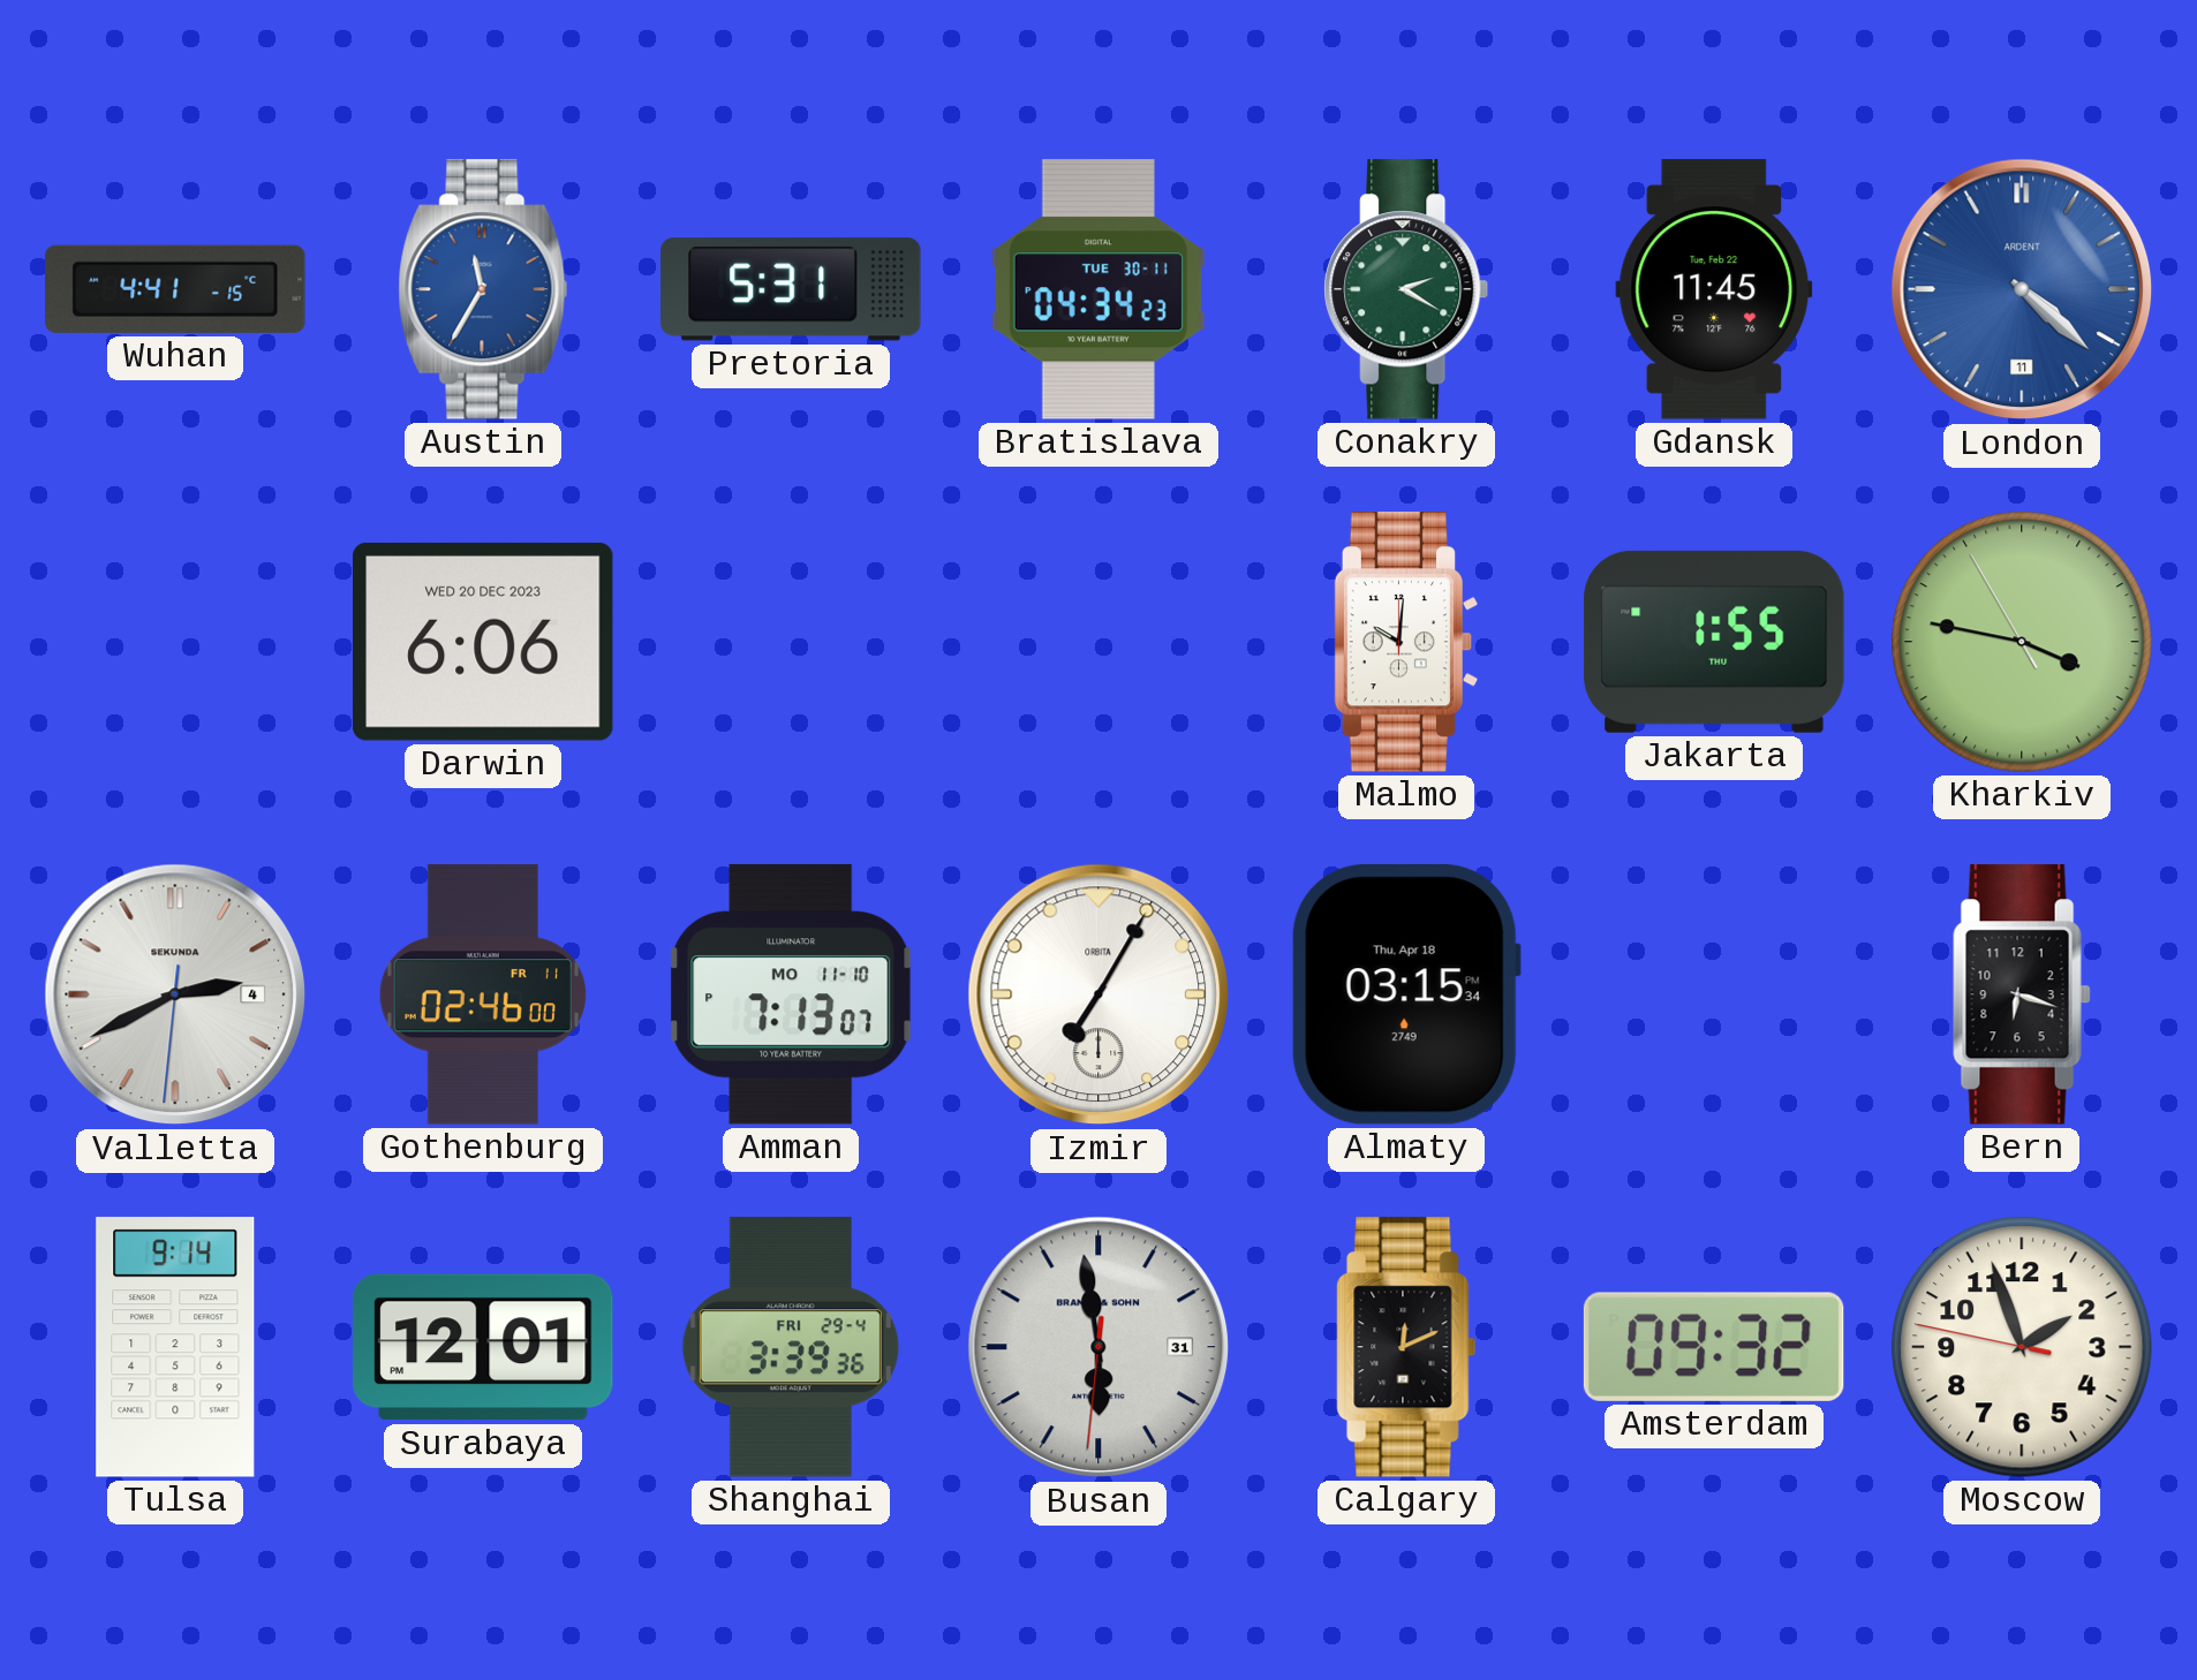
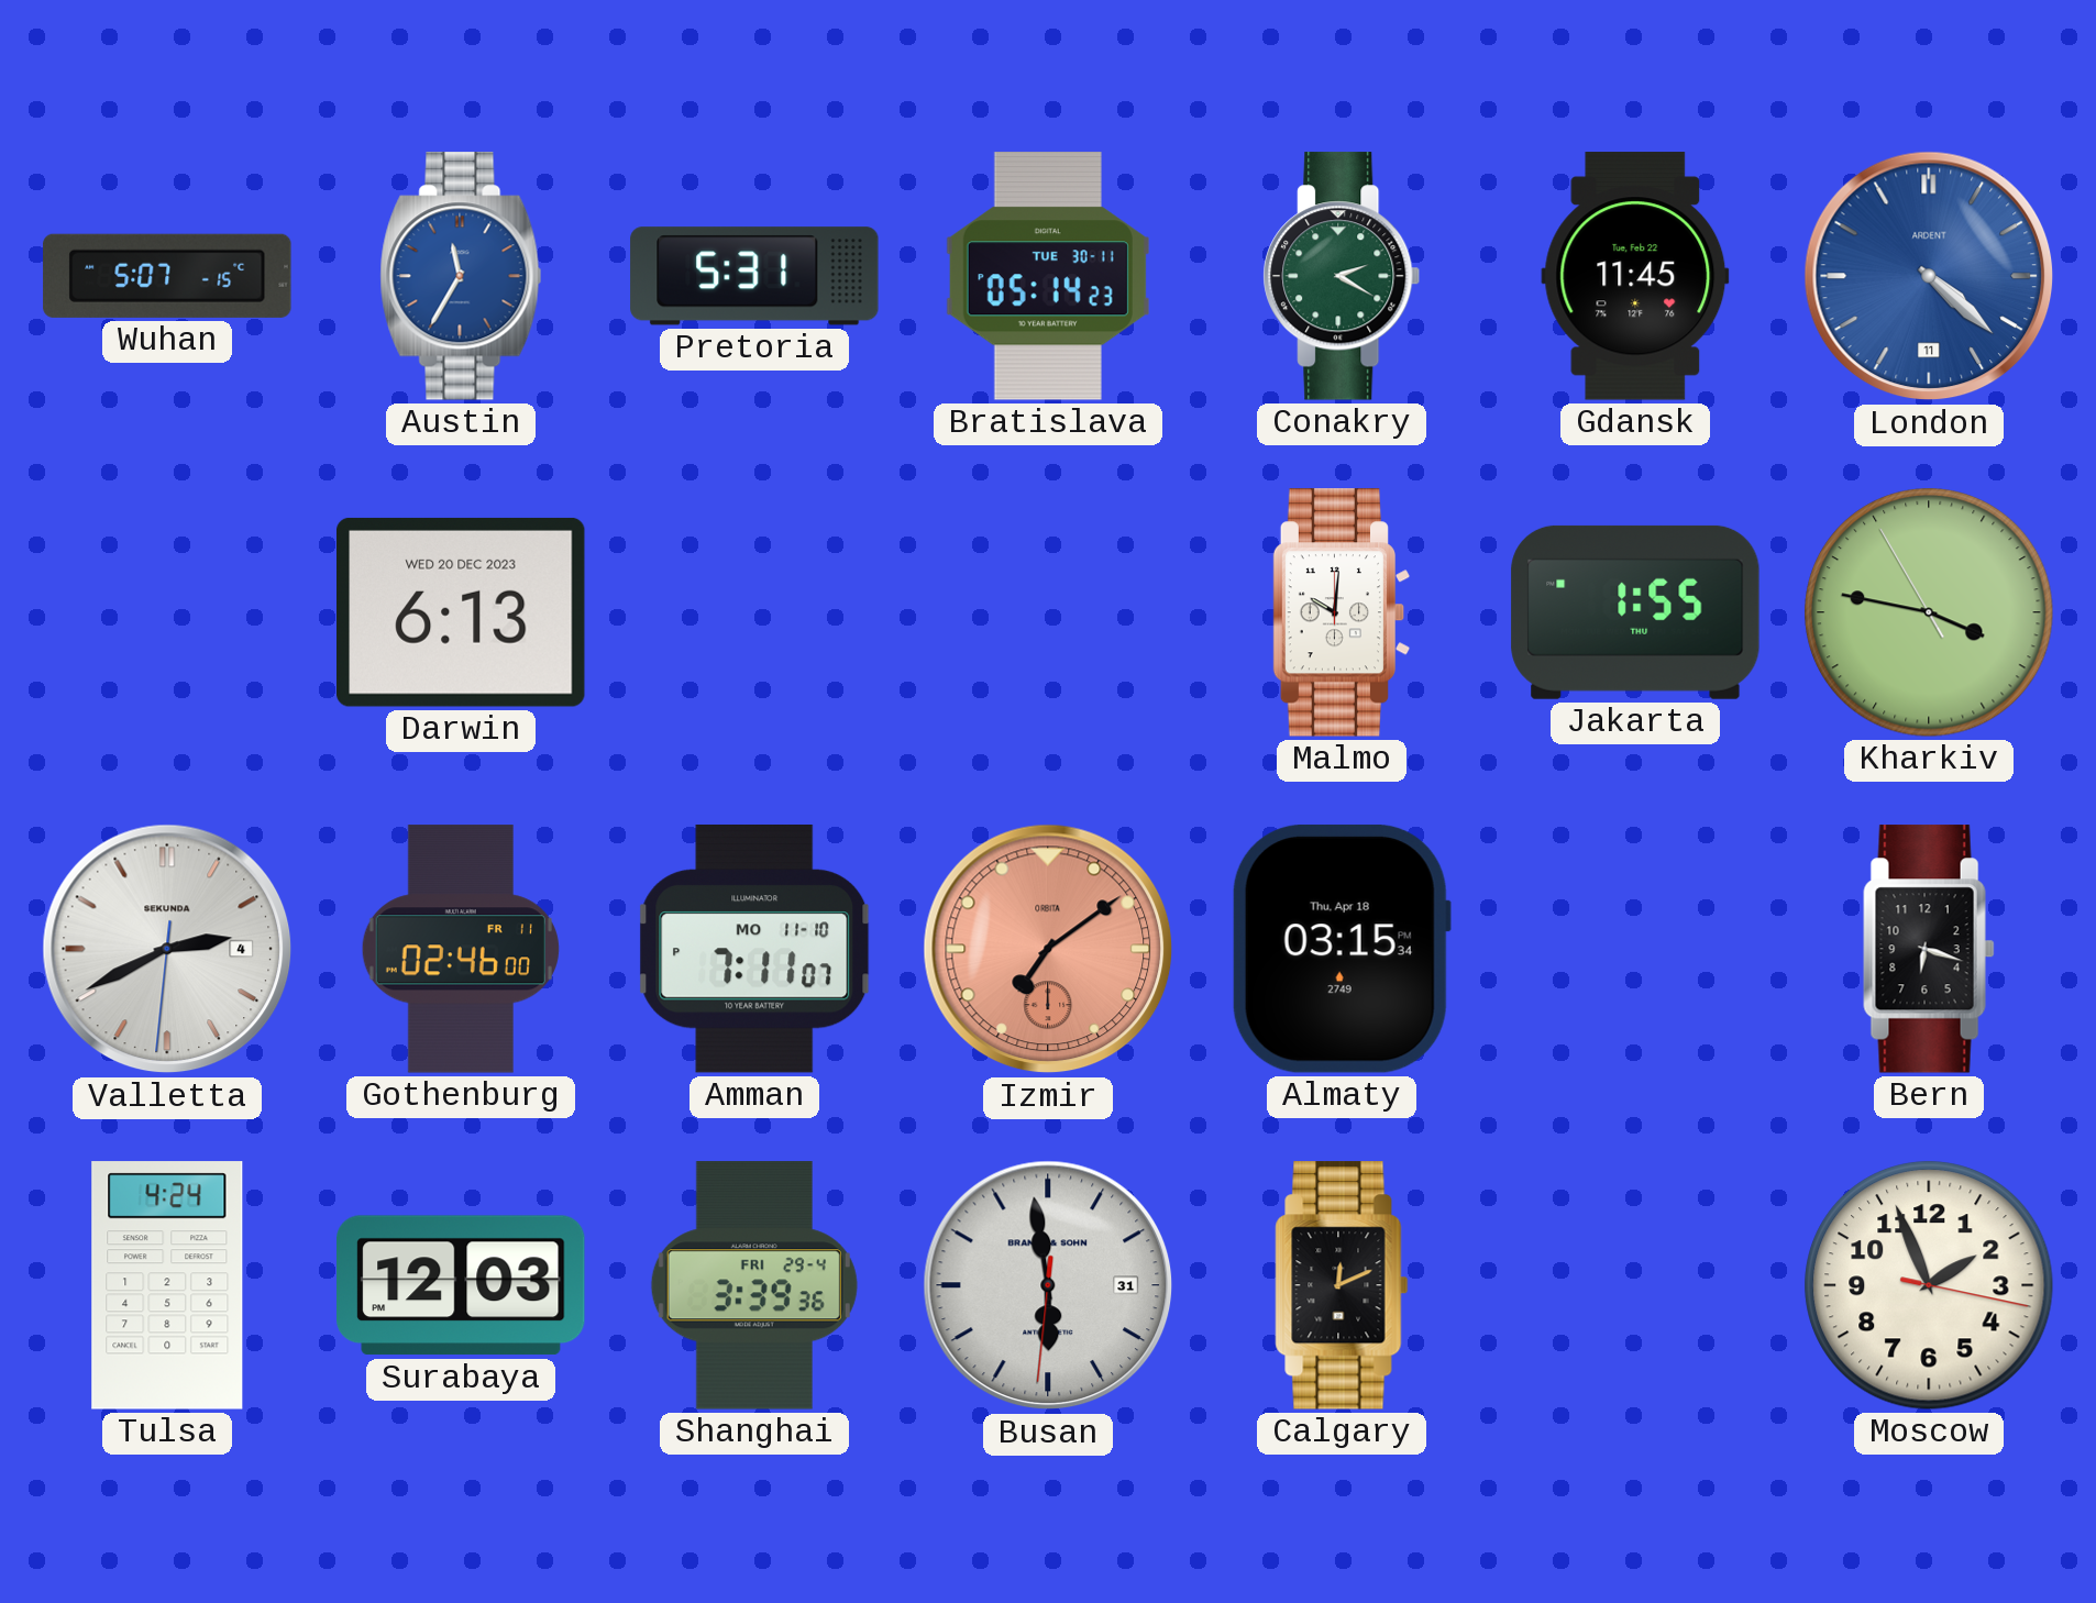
Wuhan: 4:41 -> 5:07 (167, 276)
Bratislava: 04:34 -> 05:14 (1048, 276)
Darwin: 6:06 -> 6:13 (462, 612)
Amman: 7:13 -> 7:11 (754, 949)
Izmir: 7:05 -> 7:09 (1048, 949)
Izmir dial: white -> salmon (1048, 949)
Tulsa: 9:14 -> 4:24 (167, 1285)
Surabaya: 12:01 -> 12:03 (462, 1285)
Amsterdam: 09:32 -> none (1714, 1347)
Moscow: 1:56:47 -> 1:56:17 (1929, 1285)
